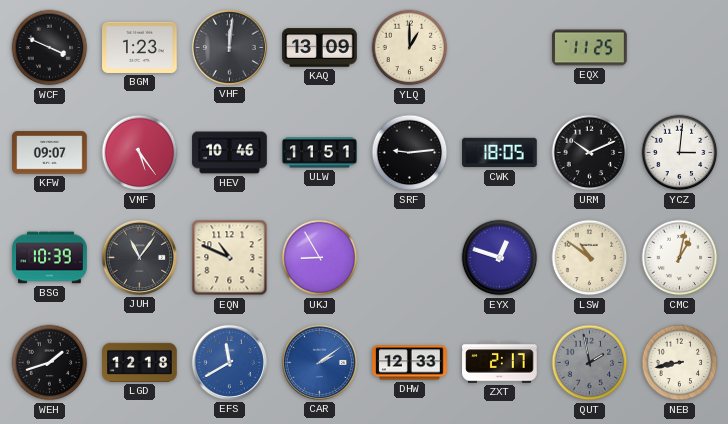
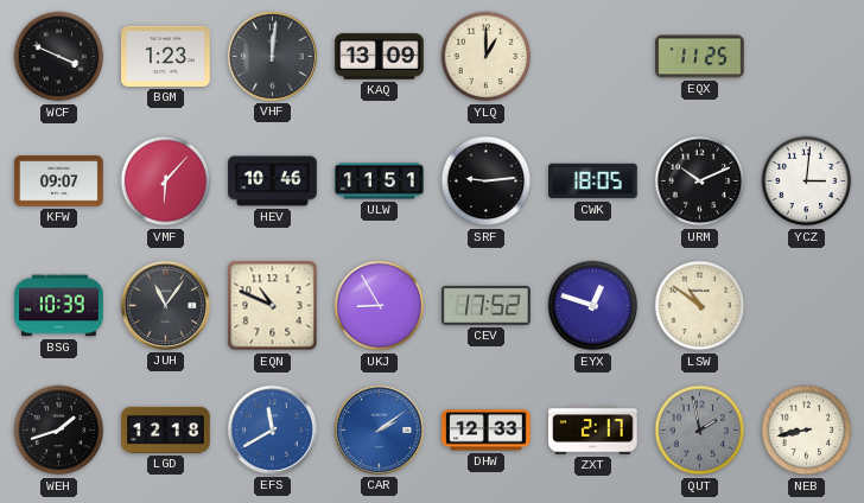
VMF: 5:24 -> 6:07 (166, 182)
CEV: none -> 17:52 (487, 305)
CMC: 1:02 -> none (680, 258)
